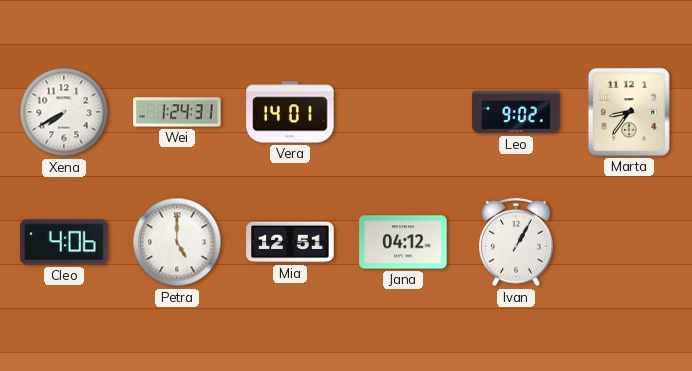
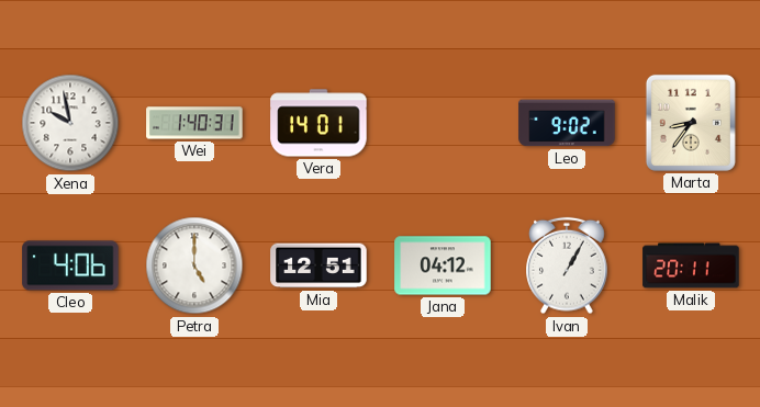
Xena: 7:40 -> 9:58 (70, 123)
Wei: 1:24 -> 1:40 (194, 123)
Malik: none -> 20:11 (691, 265)
